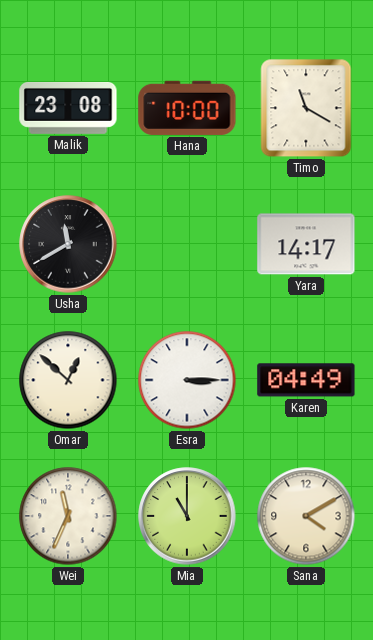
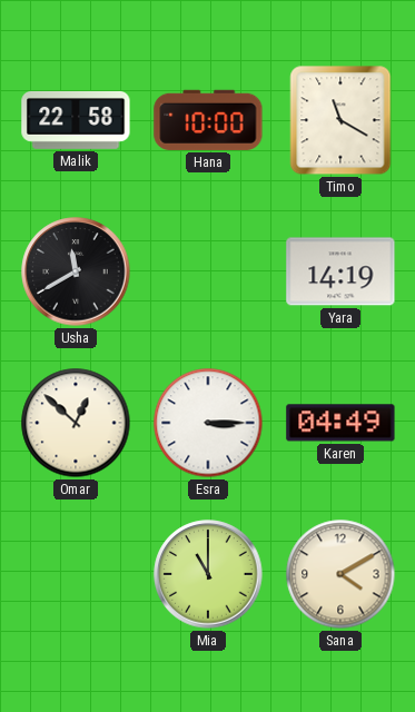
Malik: 23:08 -> 22:58 (76, 120)
Yara: 14:17 -> 14:19 (340, 271)
Wei: 11:34 -> none (68, 516)
